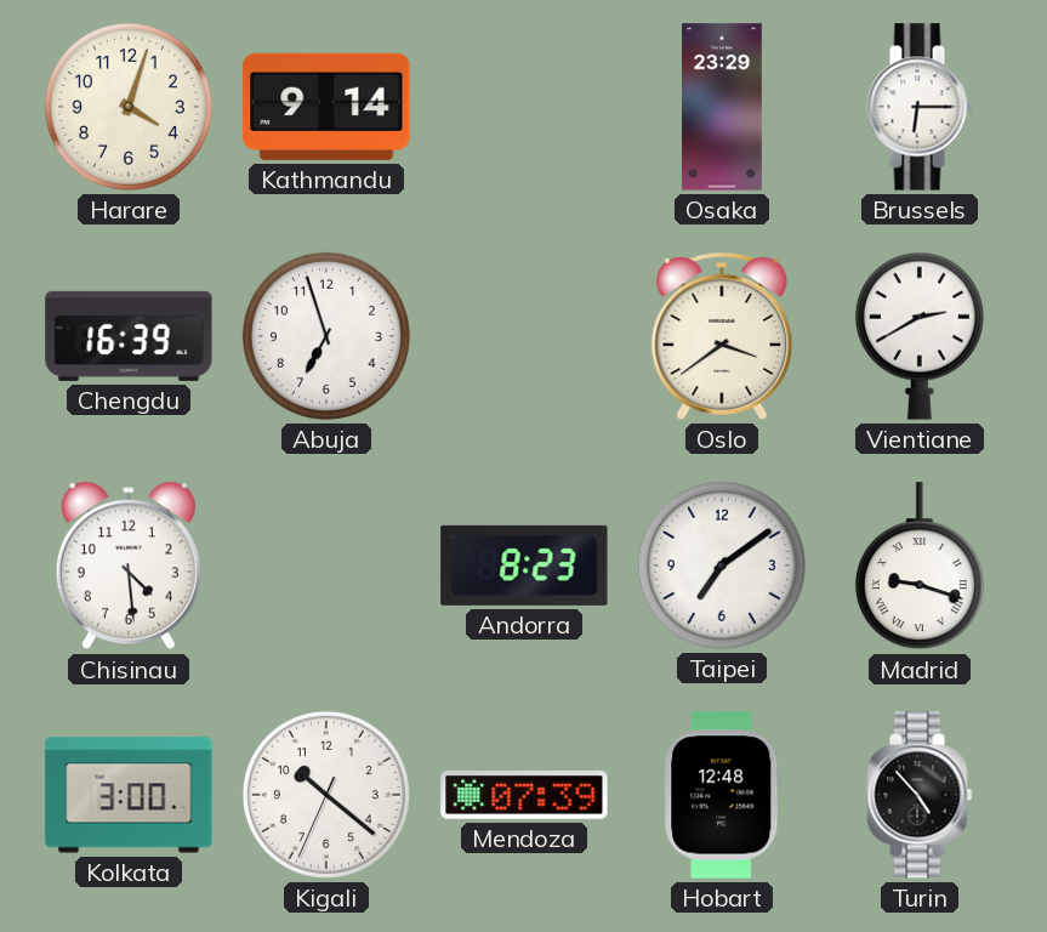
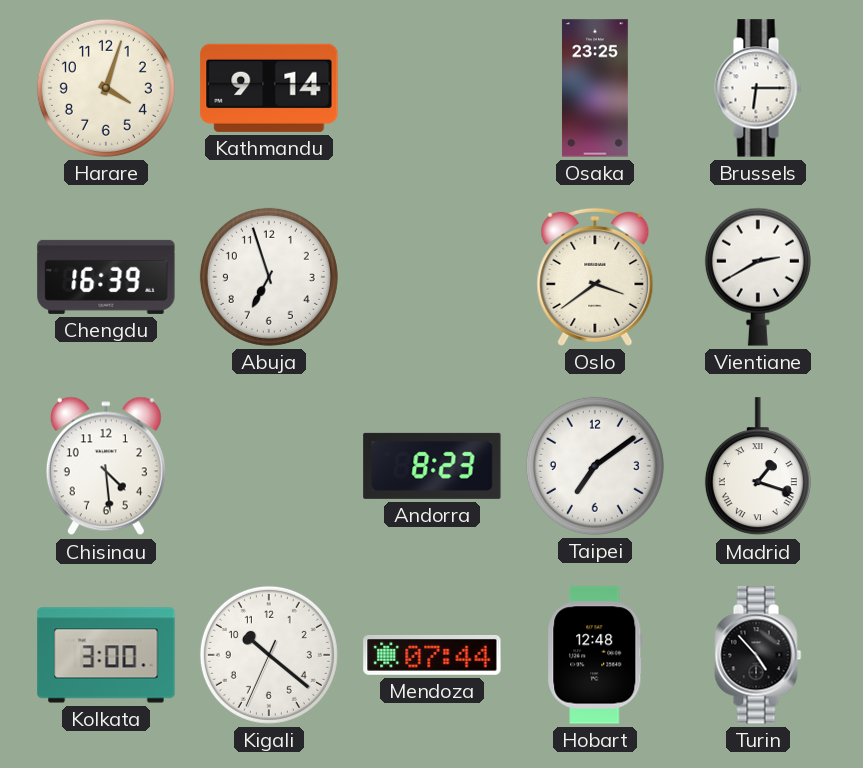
Osaka: 23:29 -> 23:25 (595, 88)
Madrid: 9:18 -> 1:18 (758, 467)
Mendoza: 07:39 -> 07:44 (432, 656)
